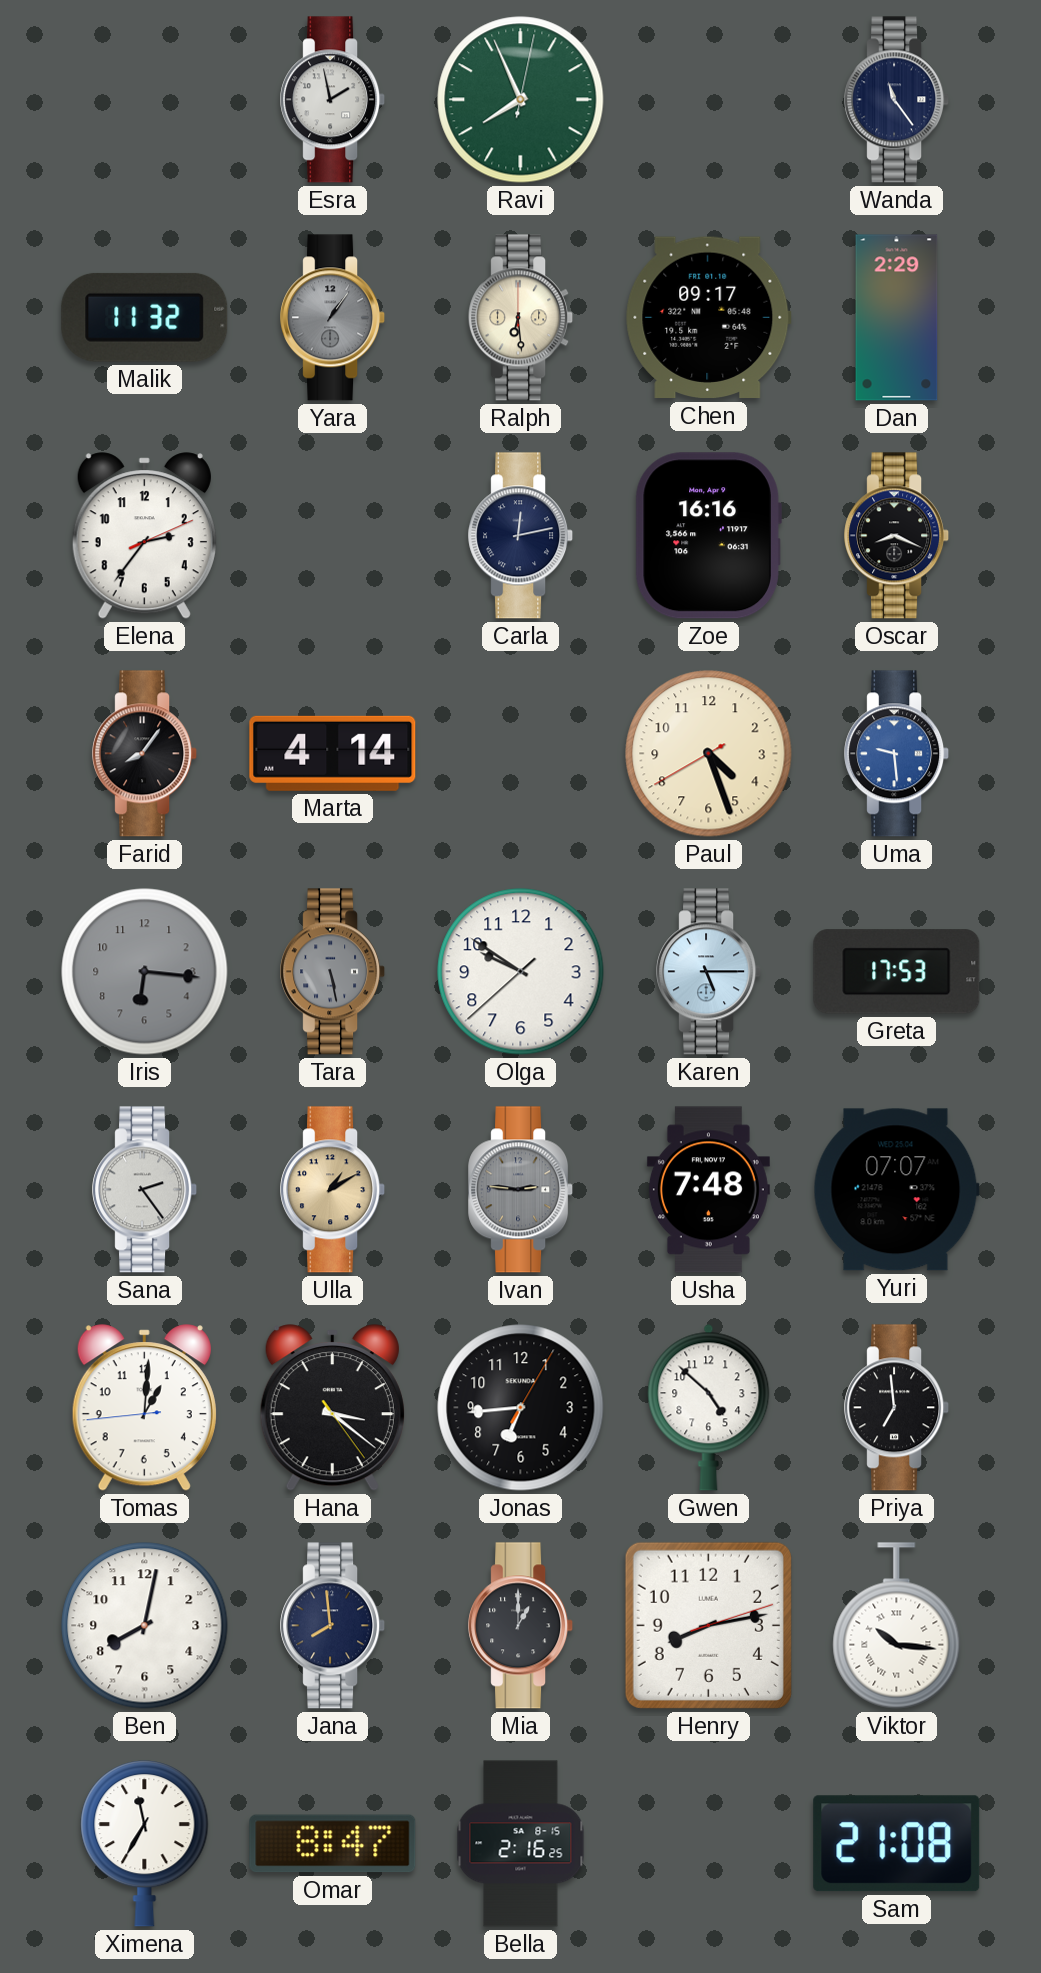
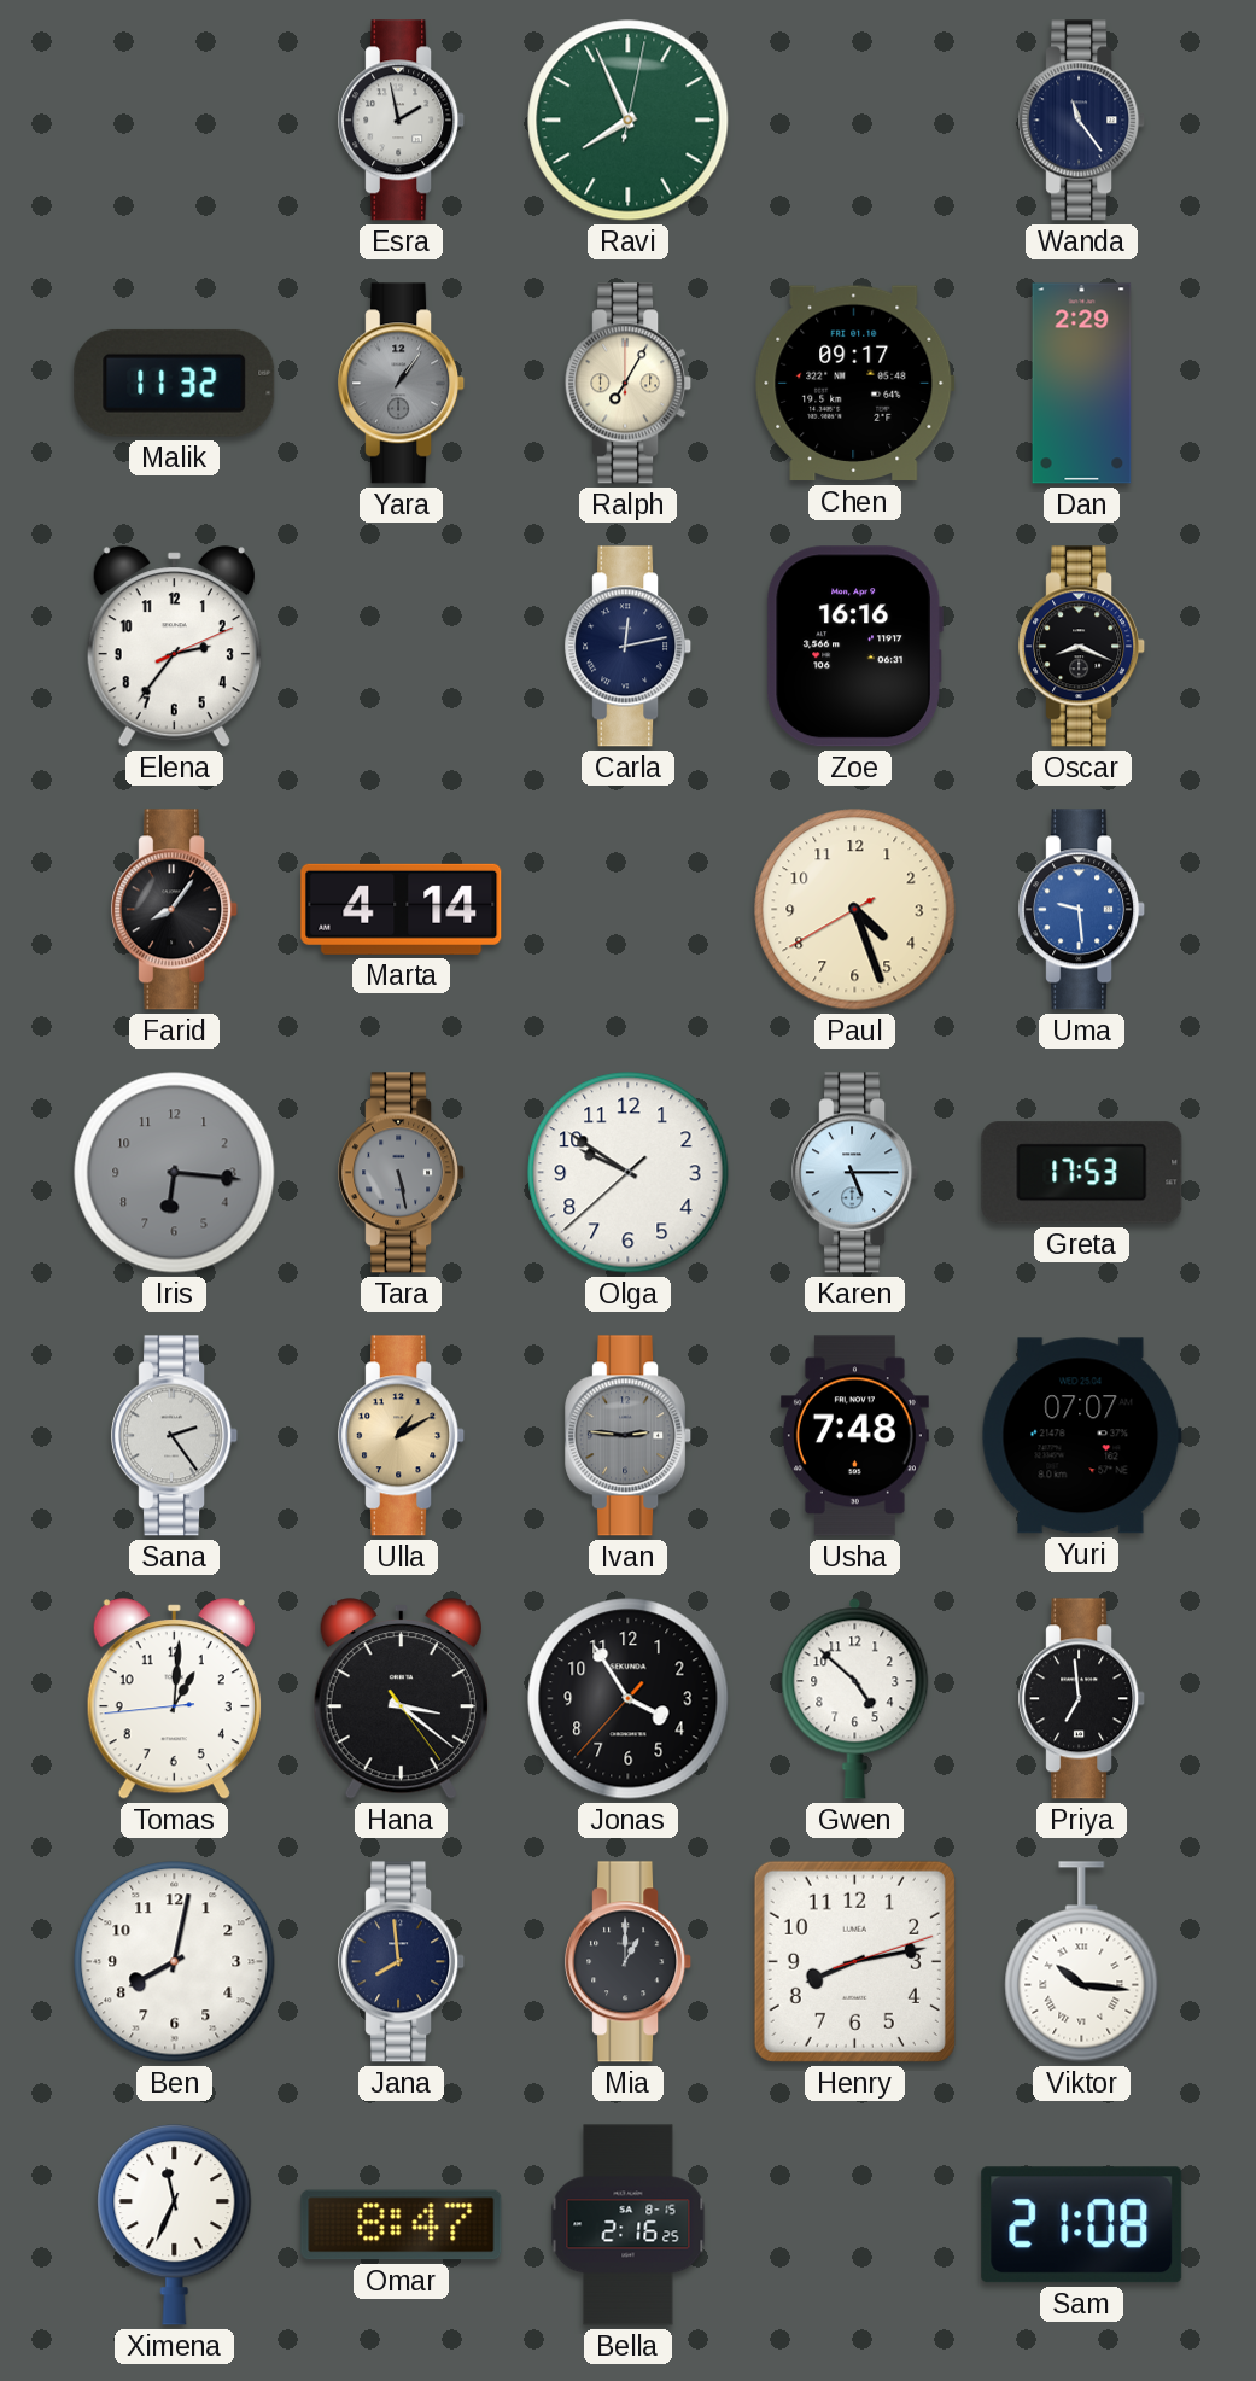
Ralph: 6:29 -> 7:05 (629, 384)
Jonas: 6:44 -> 3:54 (629, 1699)
Ximena: 11:35 -> 11:34 (175, 2225)
